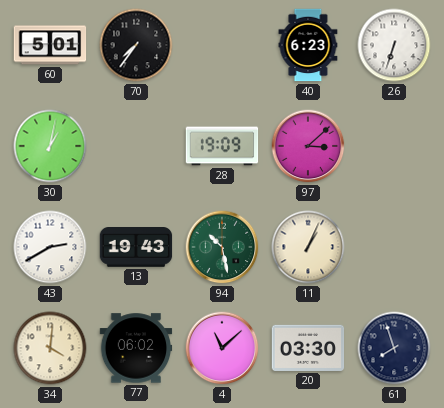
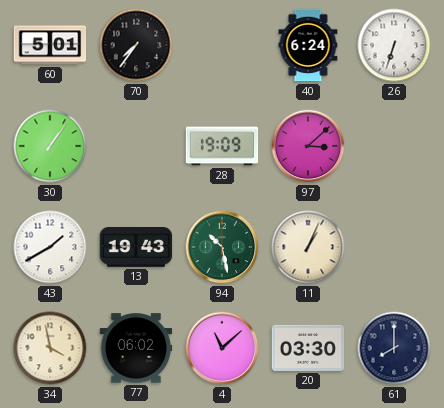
40: 6:23 -> 6:24 (308, 45)
30: 1:02 -> 1:06 (50, 146)
43: 2:40 -> 1:40 (50, 247)
34: 4:01 -> 3:58 (50, 348)
61: 7:57 -> 8:00 (394, 348)
